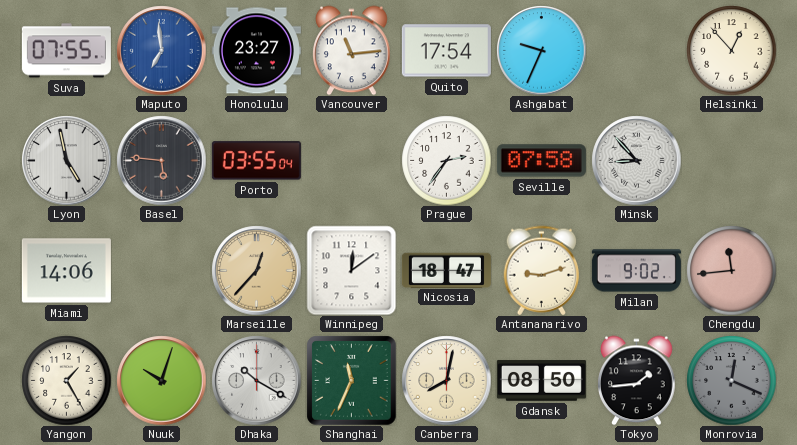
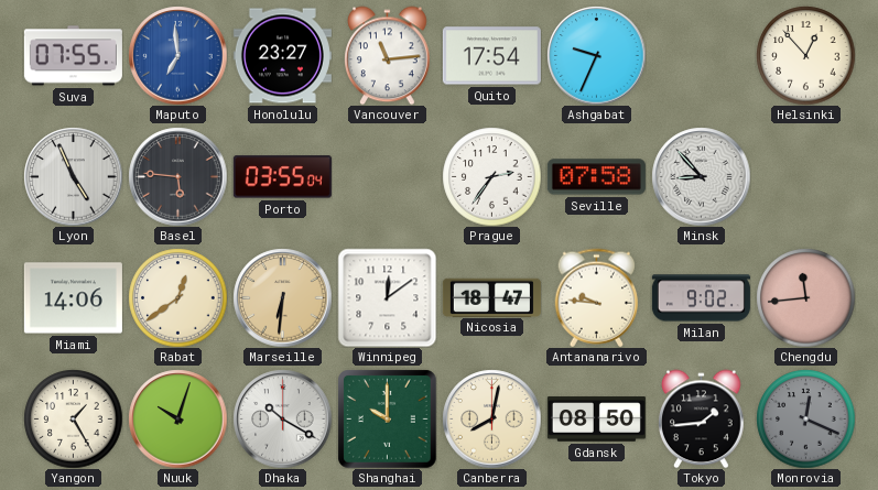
Lyon: 4:58 -> 4:56 (73, 176)
Rabat: none -> 12:39 (177, 297)
Marseille: 12:37 -> 6:31 (282, 297)
Antananarivo: 9:12 -> 9:46 (597, 297)
Shanghai: 11:34 -> 10:00 (387, 418)
